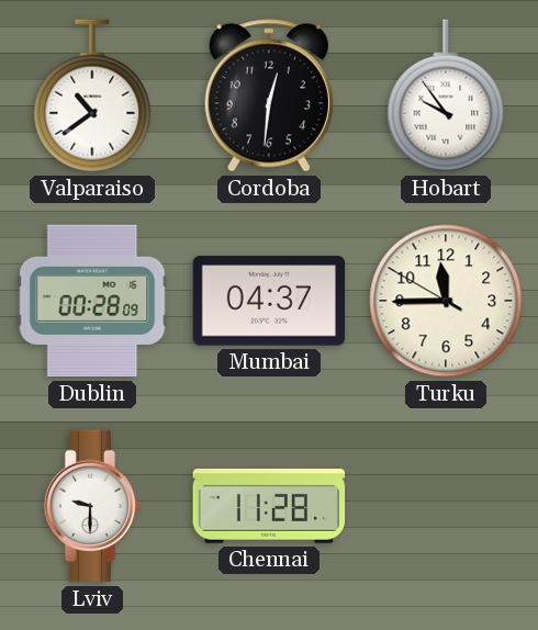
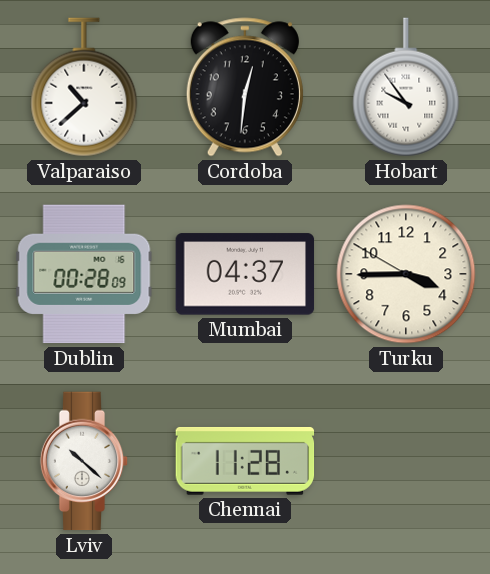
Valparaiso: 10:39 -> 10:38 (84, 87)
Turku: 11:44 -> 3:44 (406, 274)
Lviv: 9:30 -> 10:22 (84, 461)
